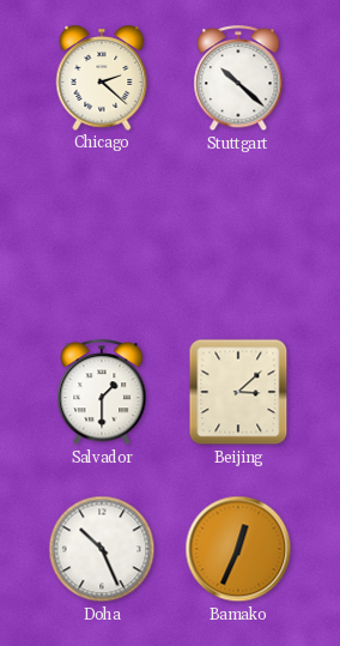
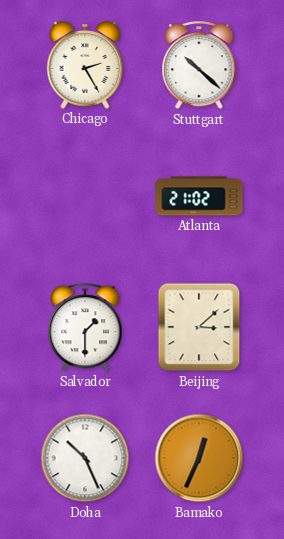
Chicago: 2:22 -> 2:25 (85, 65)
Atlanta: none -> 21:02 (199, 196)
